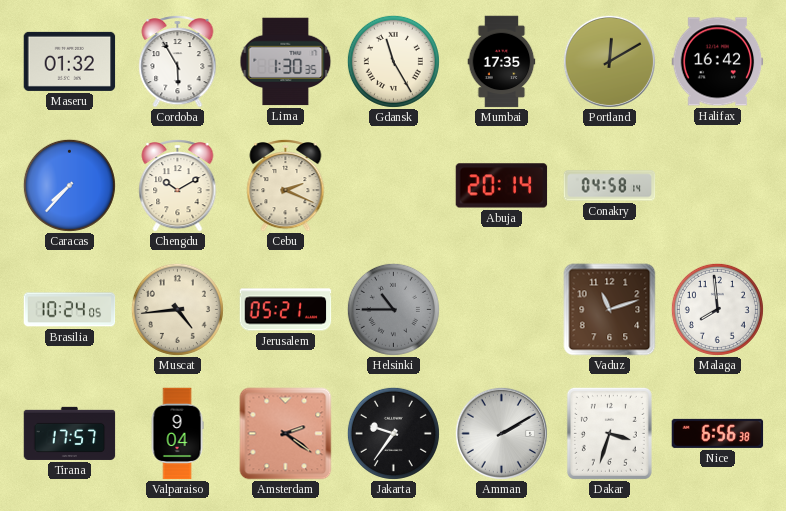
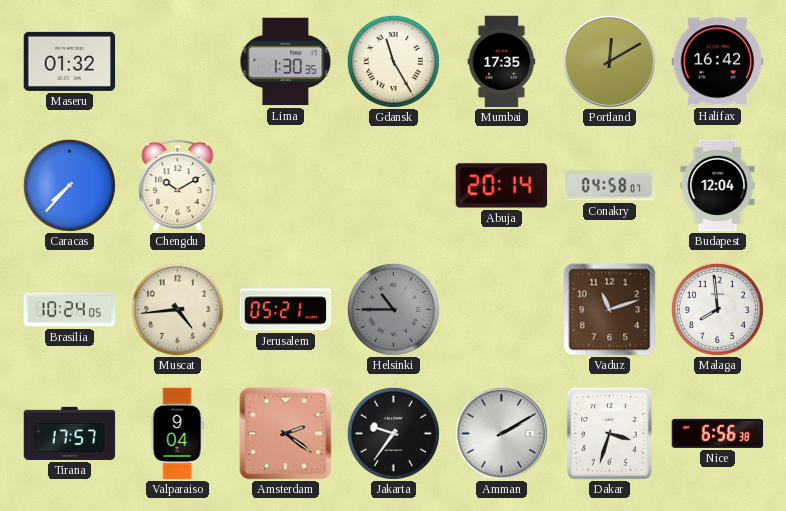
Cordoba: 5:55 -> none (178, 61)
Cebu: 2:19 -> none (286, 185)
Conakry: 04:58:14 -> 04:58:07 (610, 186)
Budapest: none -> 12:04 (718, 186)
